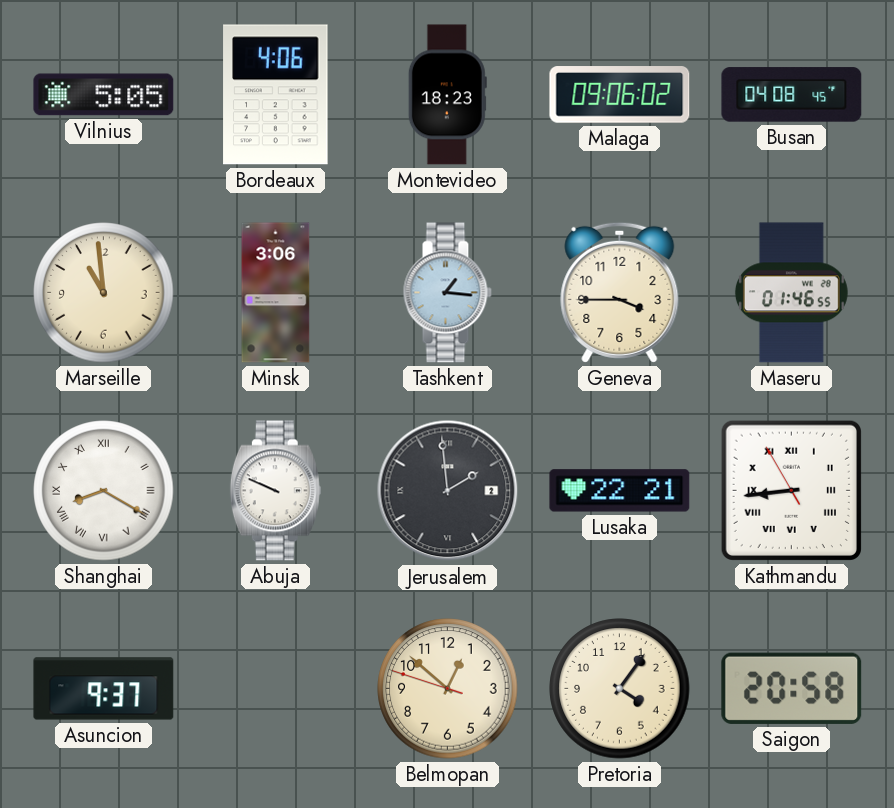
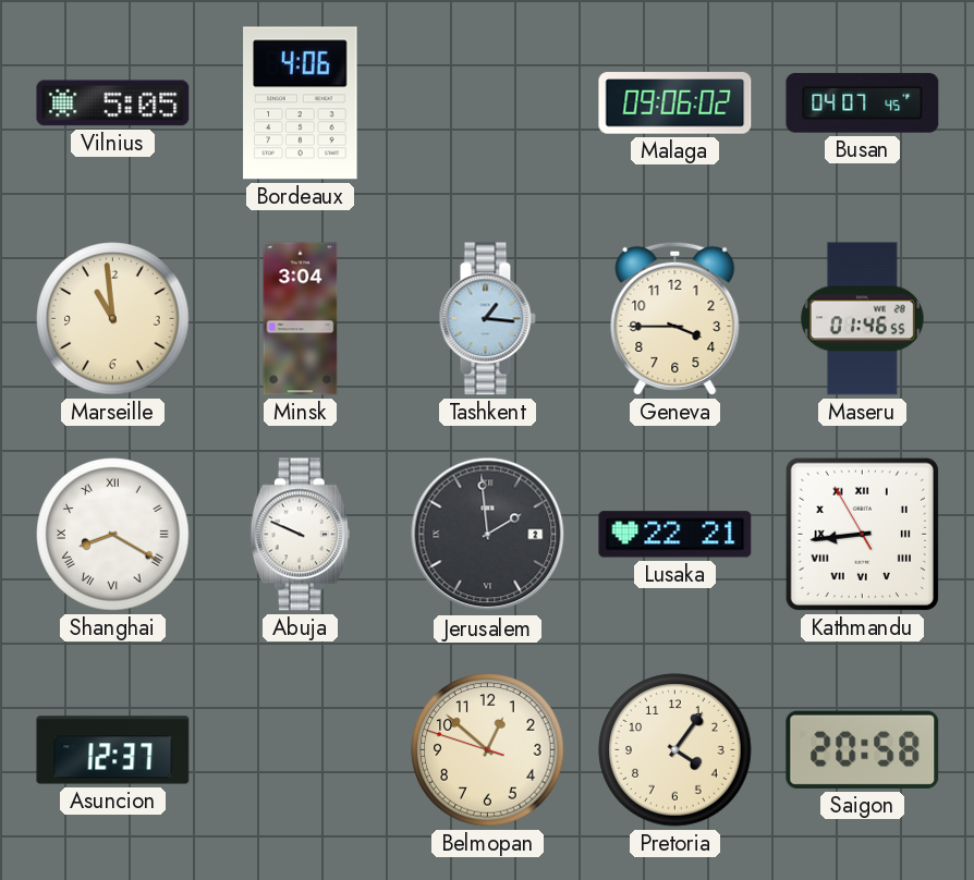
Montevideo: 18:23 -> none (447, 95)
Busan: 04:08 -> 04:07 (863, 103)
Minsk: 3:06 -> 3:04 (301, 319)
Asuncion: 9:37 -> 12:37 (113, 750)
